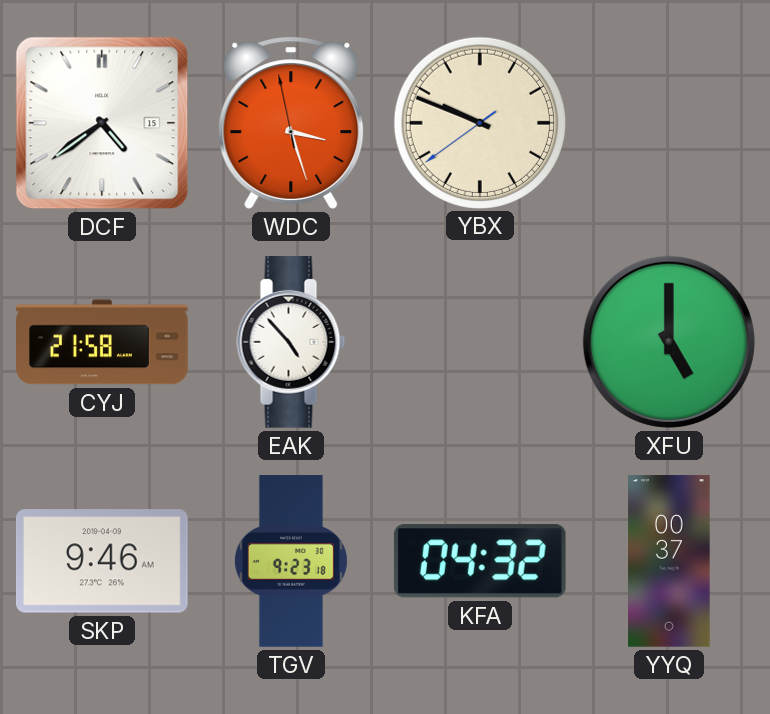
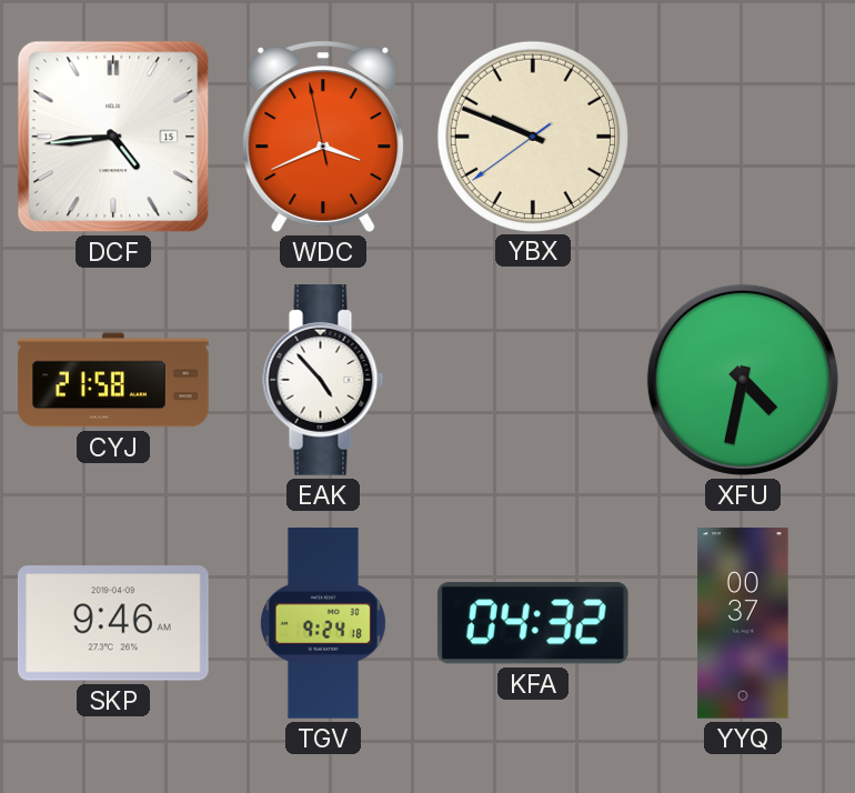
DCF: 4:39 -> 4:44 (113, 137)
WDC: 3:26 -> 3:40 (323, 137)
XFU: 5:00 -> 4:32 (743, 380)
TGV: 9:23 -> 9:24 (323, 623)
